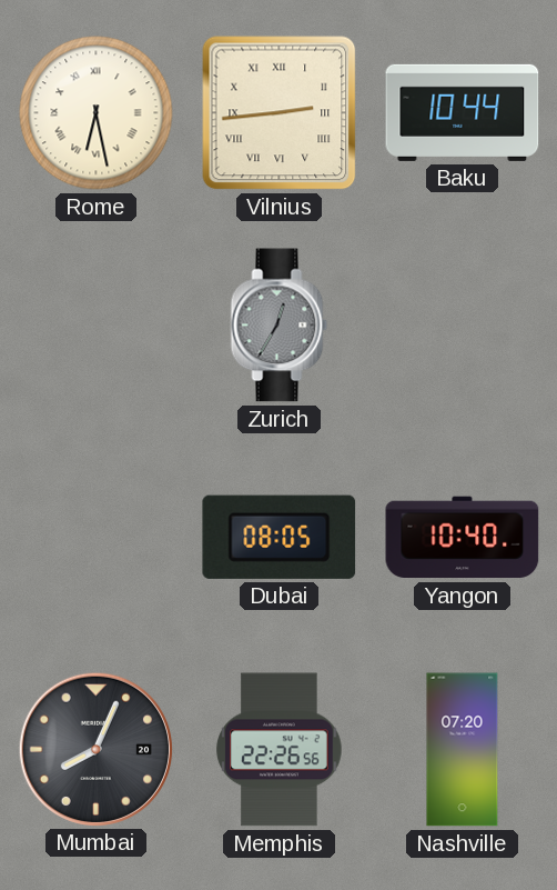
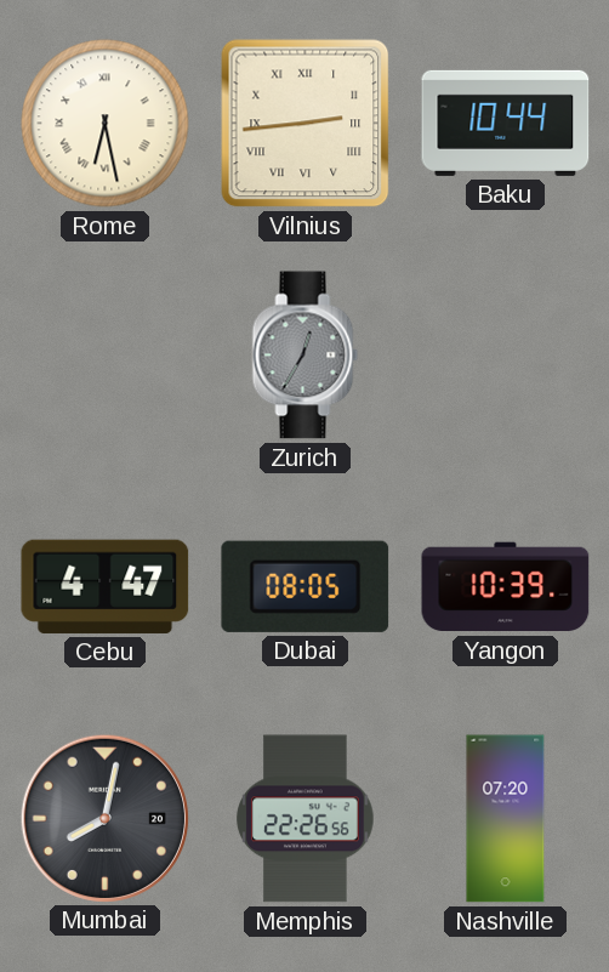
Cebu: none -> 4:47 (106, 586)
Yangon: 10:40 -> 10:39 (506, 587)
Mumbai: 8:04 -> 8:02 (104, 818)
